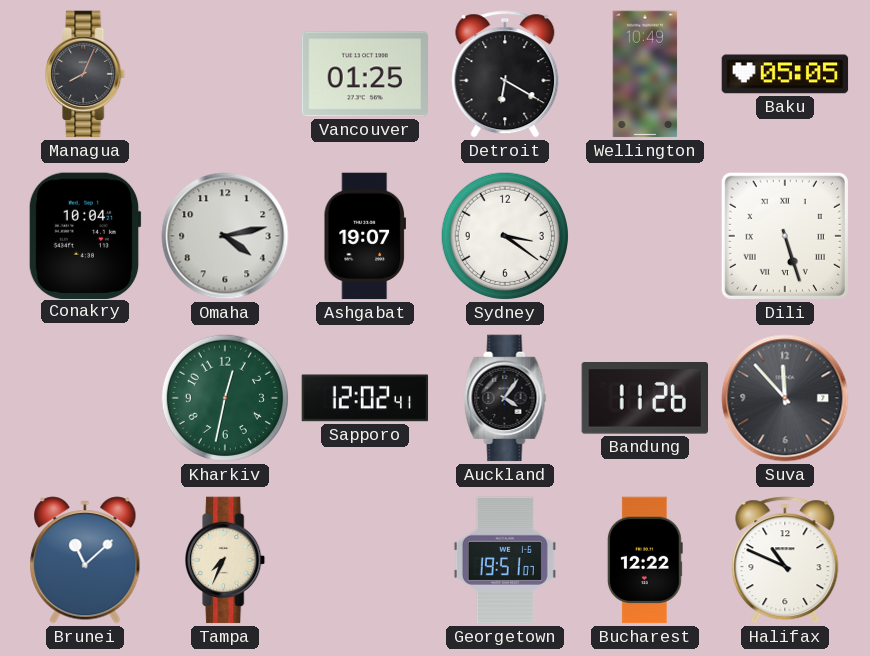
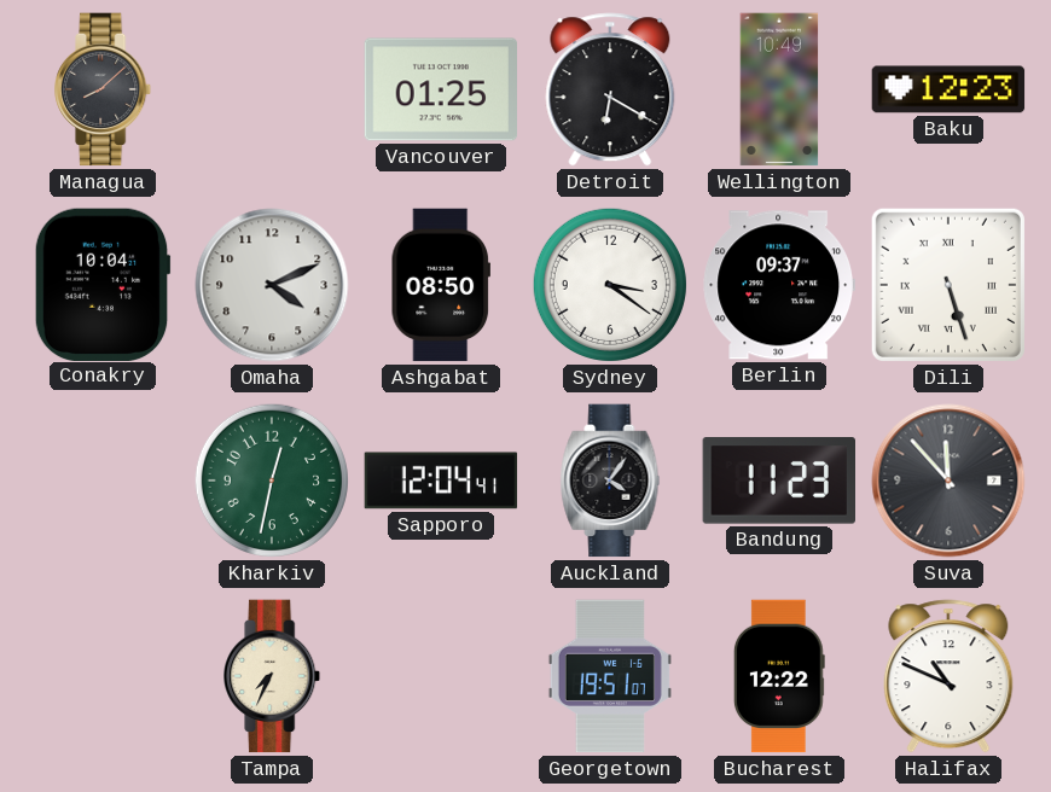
Managua: 8:04 -> 8:08 (104, 89)
Baku: 05:05 -> 12:23 (948, 89)
Omaha: 4:13 -> 4:11 (272, 285)
Ashgabat: 19:07 -> 08:50 (441, 285)
Berlin: none -> 09:37 (779, 285)
Sapporo: 12:02 -> 12:04 (441, 481)
Bandung: 11:26 -> 11:23 (778, 482)
Brunei: 11:08 -> none (85, 560)
